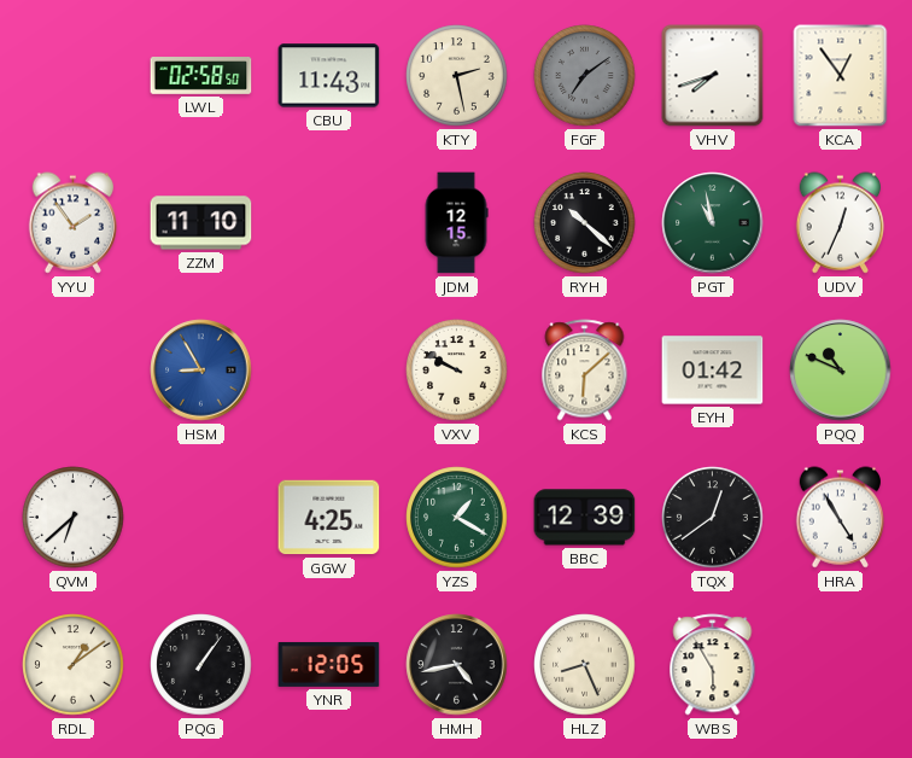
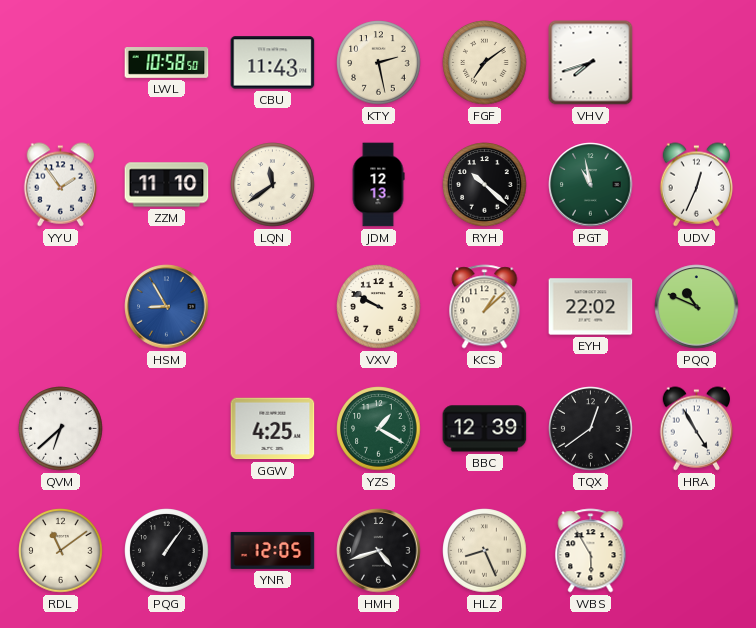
LWL: 02:58 -> 10:58 (167, 63)
FGF dial: grey -> cream (485, 63)
KCA: 12:54 -> none (841, 76)
LQN: none -> 11:39 (273, 185)
JDM: 12:15 -> 12:13 (378, 185)
KCS: 6:08 -> 1:08 (485, 307)
EYH: 01:42 -> 22:02 (591, 307)
RDL: 1:09 -> 11:09 (61, 551)
HMH: 4:43 -> 4:42 (379, 551)
